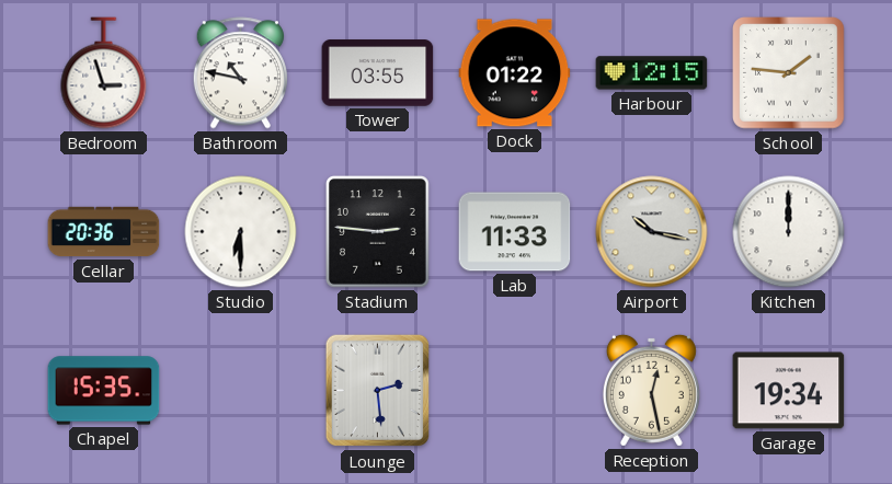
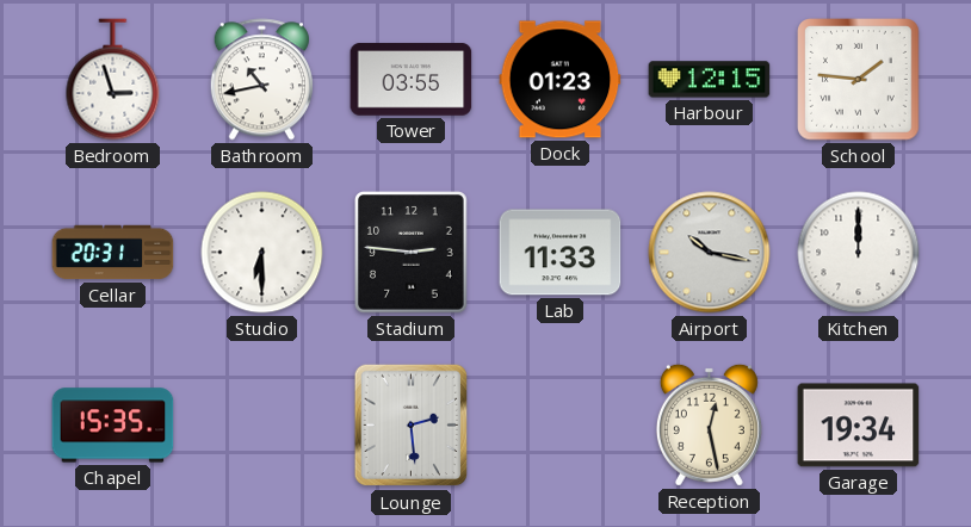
Bathroom: 10:47 -> 10:43 (261, 80)
Dock: 01:22 -> 01:23 (561, 80)
Cellar: 20:36 -> 20:31 (113, 253)
